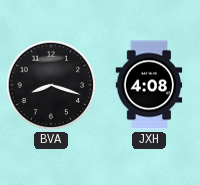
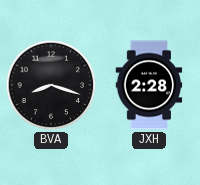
JXH: 4:08 -> 2:28 (149, 85)
